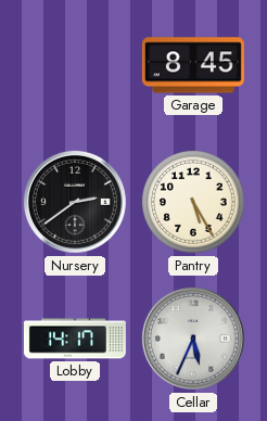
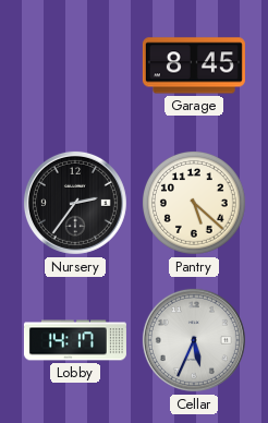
Nursery: 2:39 -> 2:36 (75, 203)
Pantry: 5:25 -> 5:22 (194, 203)
